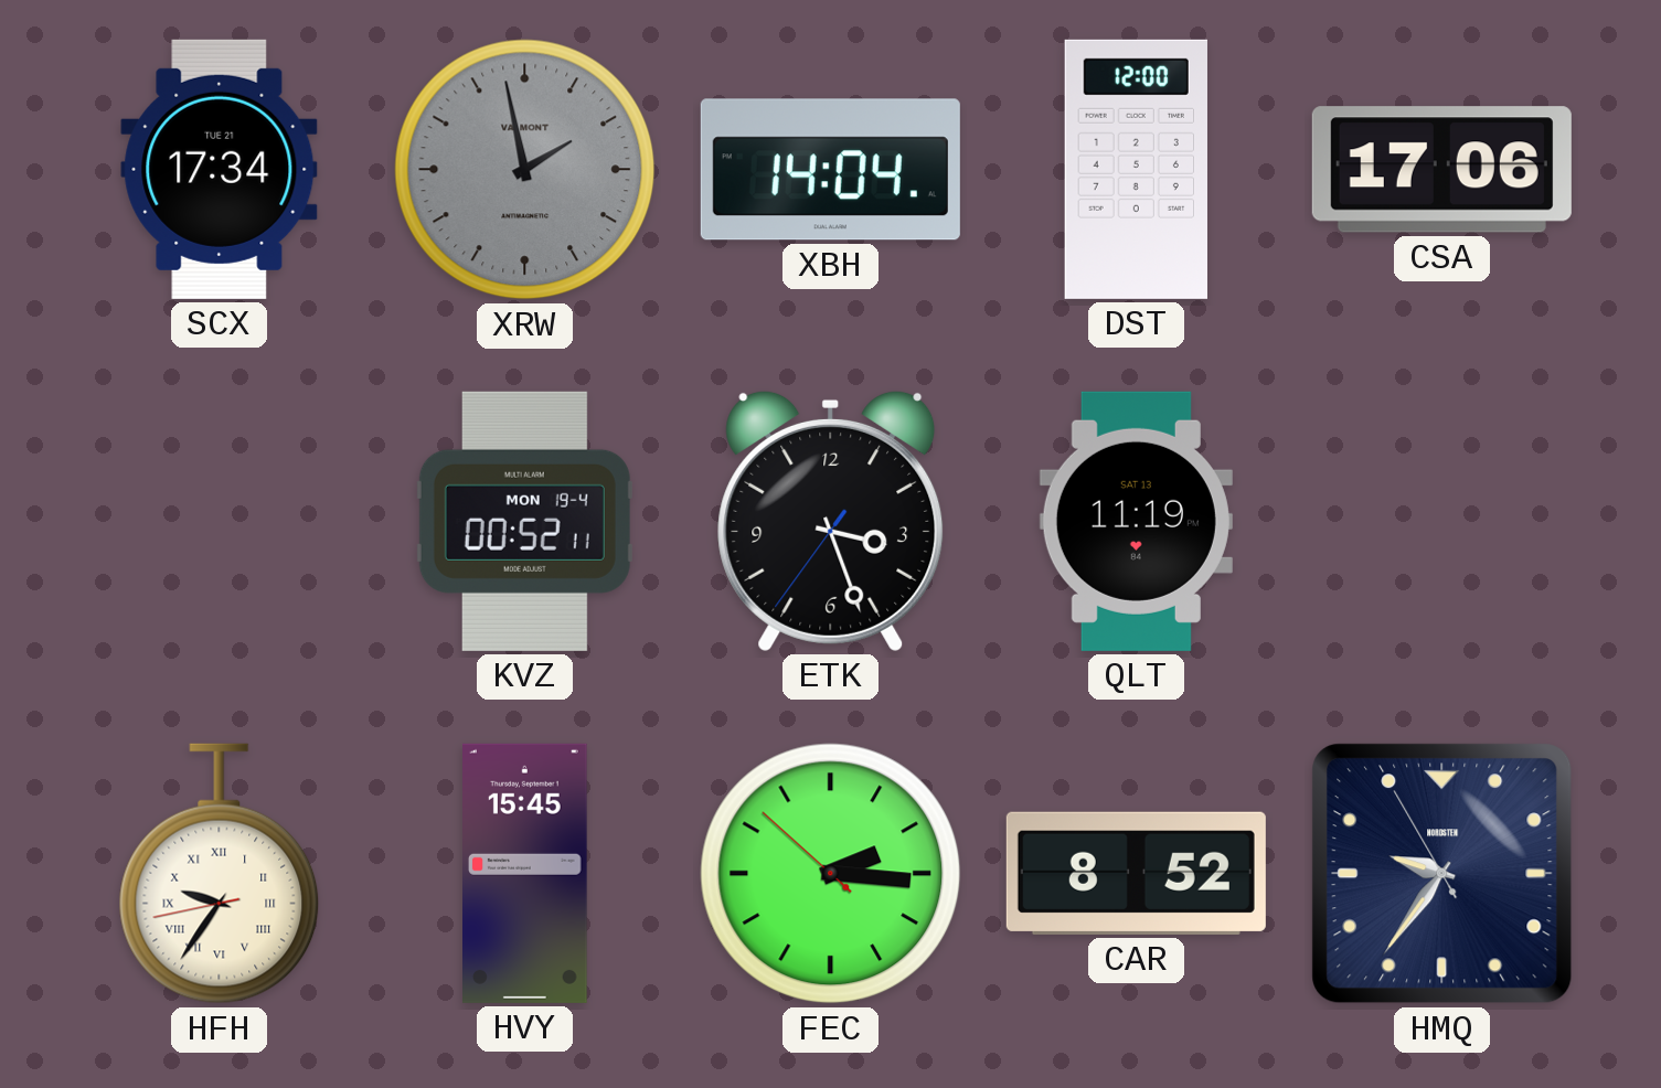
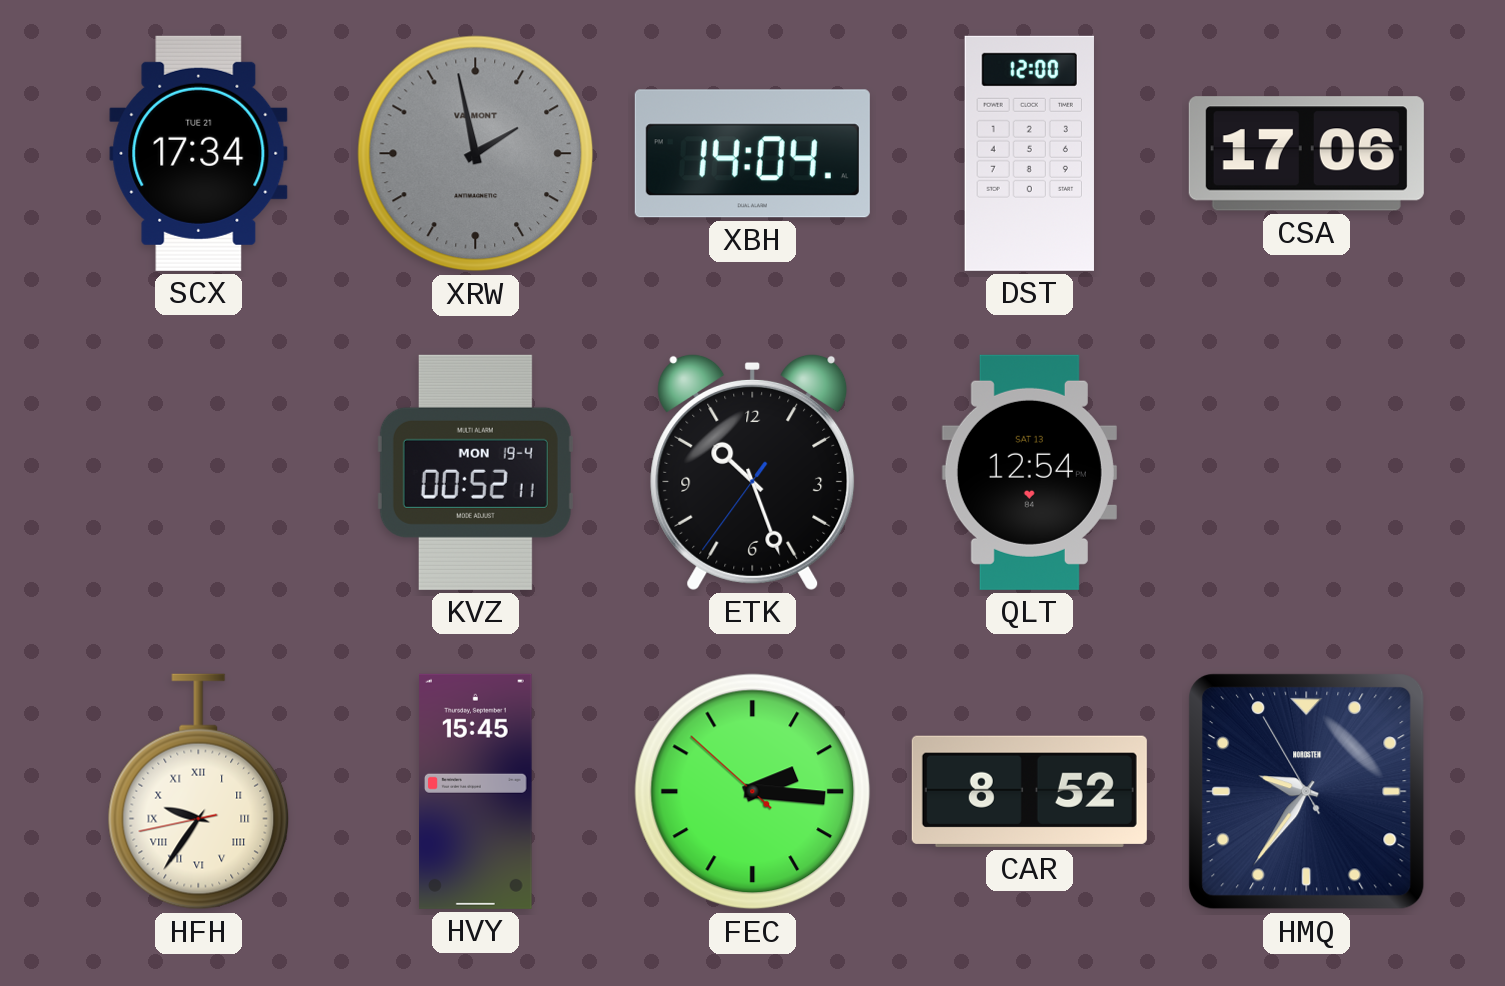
ETK: 3:26 -> 10:26 (753, 472)
QLT: 11:19 -> 12:54 (1029, 472)
